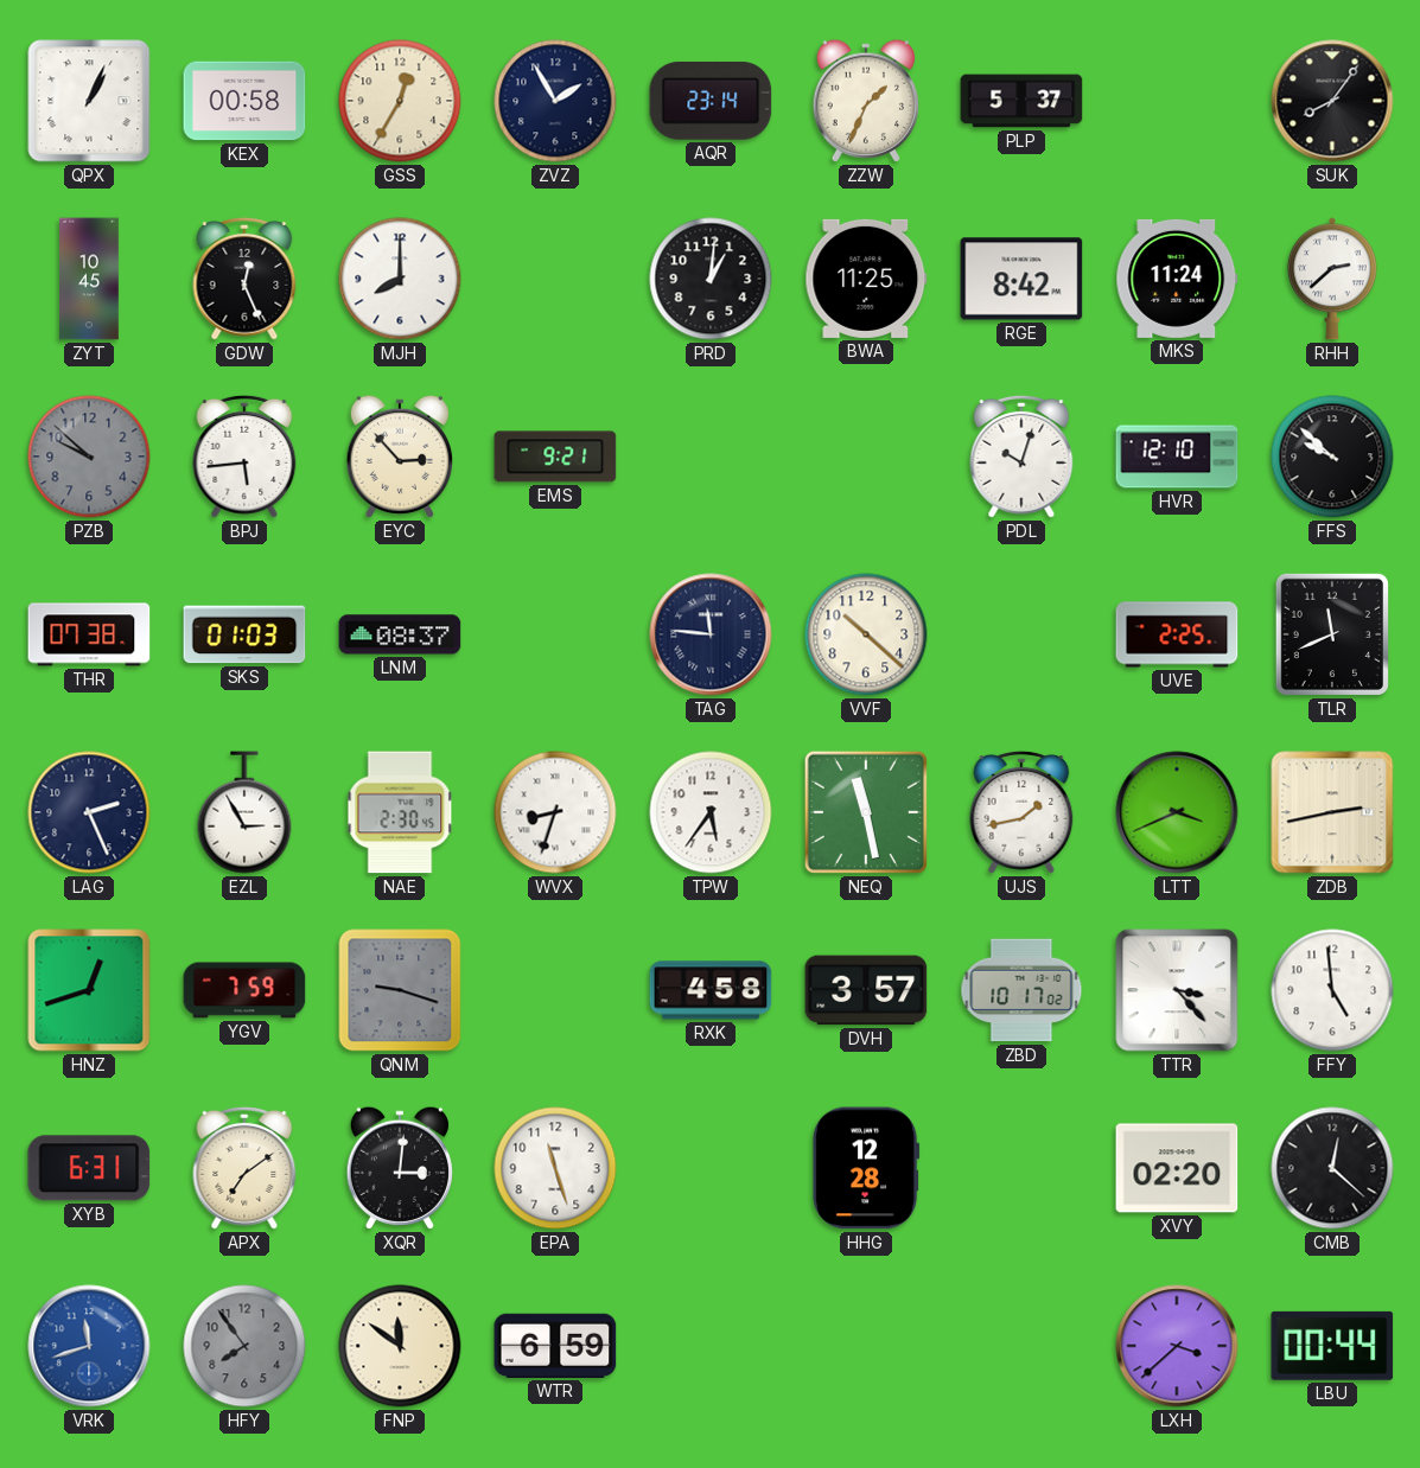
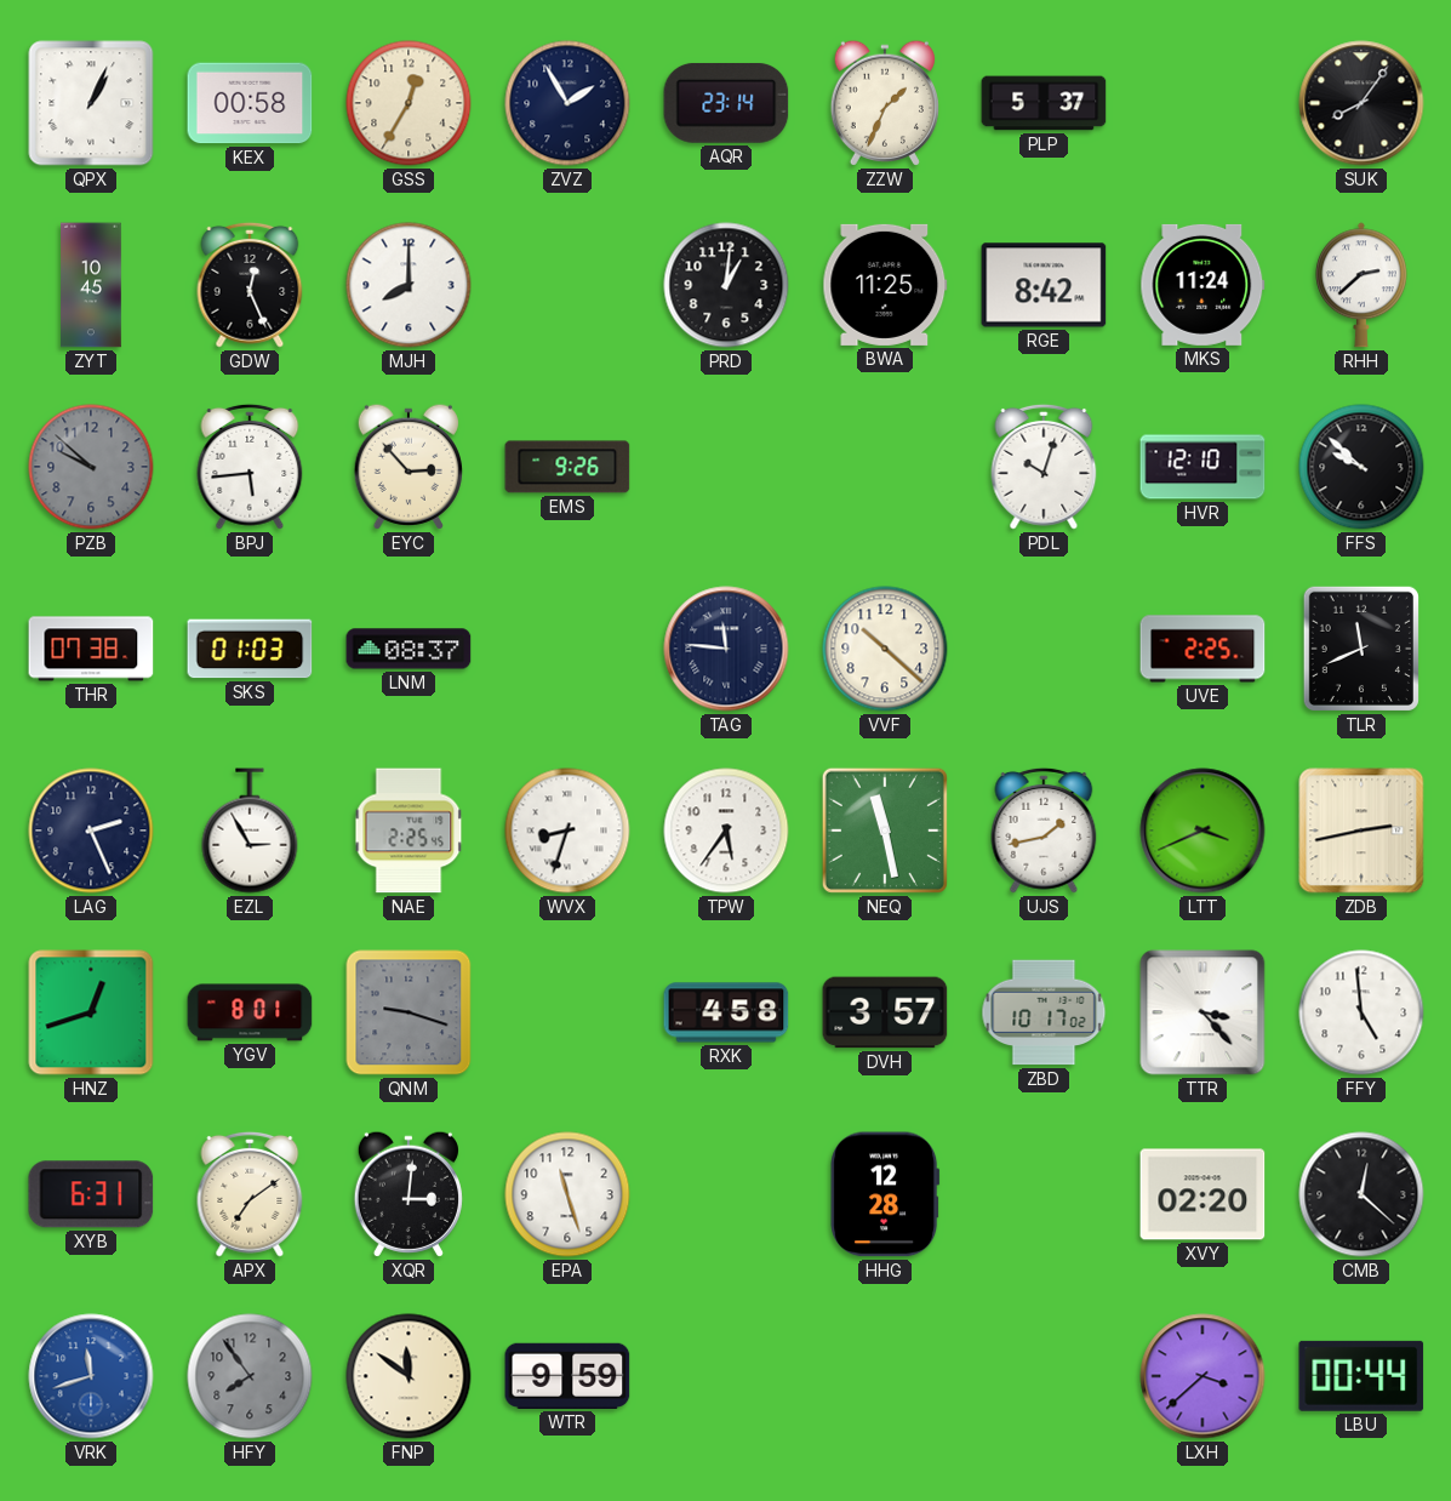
EMS: 9:21 -> 9:26 (567, 467)
NAE: 2:30 -> 2:25 (409, 831)
YGV: 7:59 -> 8:01 (250, 1012)
WTR: 6:59 -> 9:59 (567, 1376)
